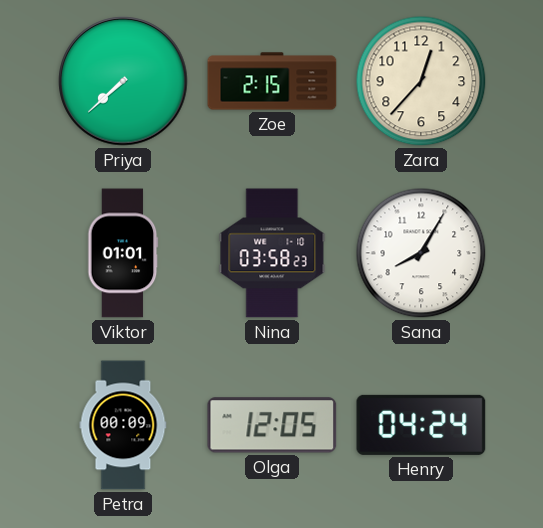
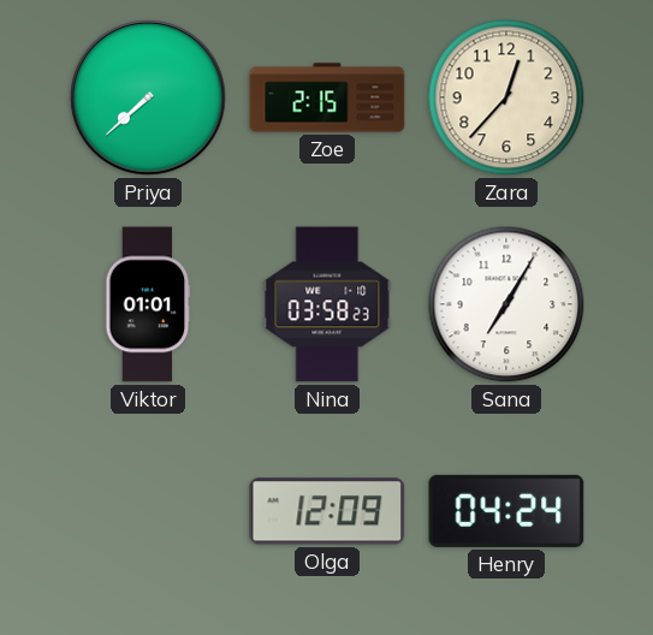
Sana: 8:05 -> 7:05 (506, 304)
Petra: 00:09 -> none (123, 425)
Olga: 12:05 -> 12:09 (327, 511)
